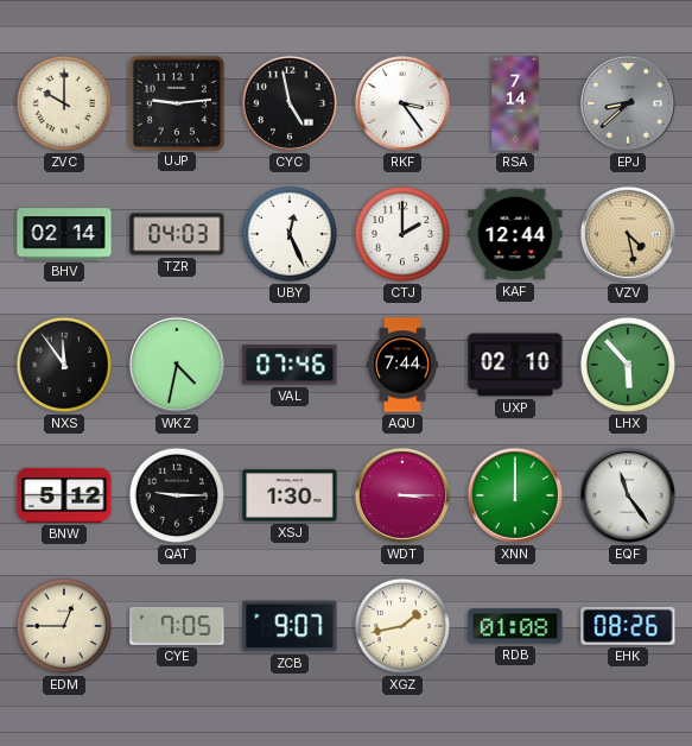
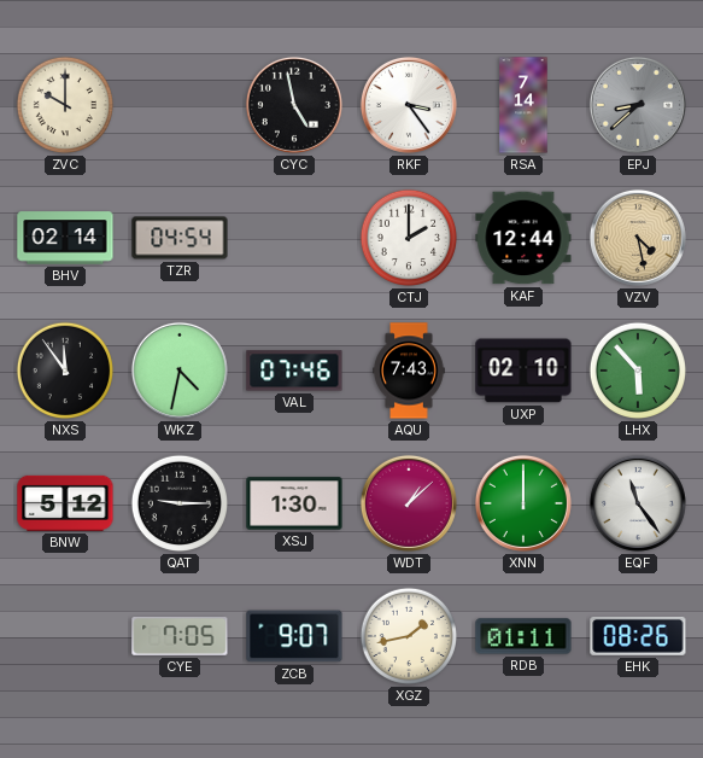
UJP: 9:14 -> none (176, 102)
TZR: 04:03 -> 04:54 (180, 238)
UBY: 12:26 -> none (290, 234)
AQU: 7:44 -> 7:43 (409, 371)
WDT: 3:15 -> 1:08 (409, 503)
EDM: 12:45 -> none (64, 626)
RDB: 01:08 -> 01:11 (523, 636)
